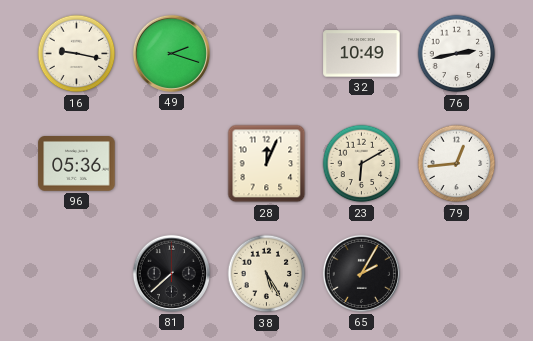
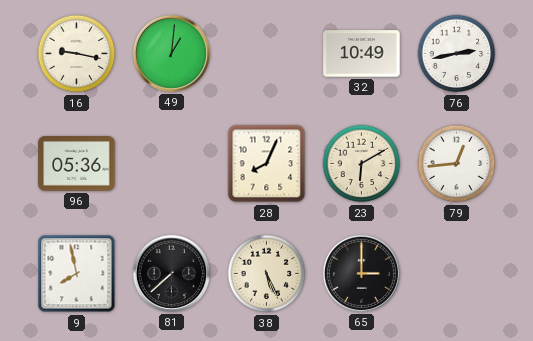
49: 2:18 -> 1:01 (171, 53)
28: 12:04 -> 8:04 (267, 164)
9: none -> 7:58 (77, 274)
38: 5:25 -> 5:26 (267, 274)
65: 2:05 -> 3:00 (361, 273)
